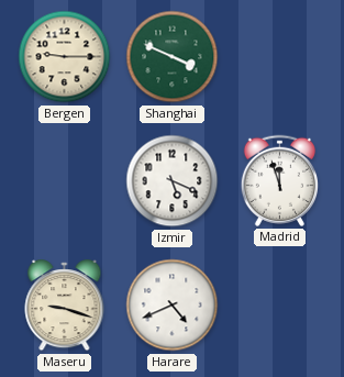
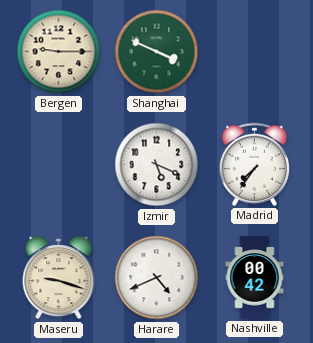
Madrid: 11:57 -> 7:36 (254, 164)
Nashville: none -> 00:42 (255, 278)
